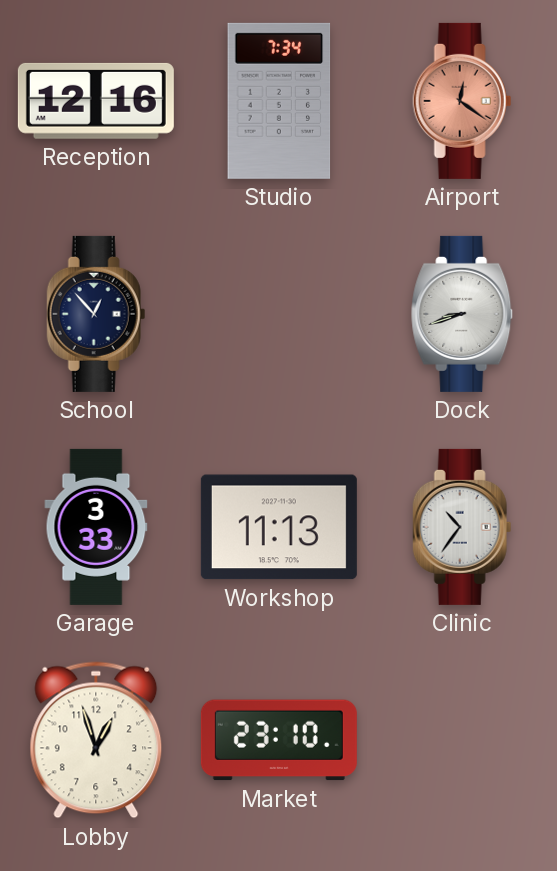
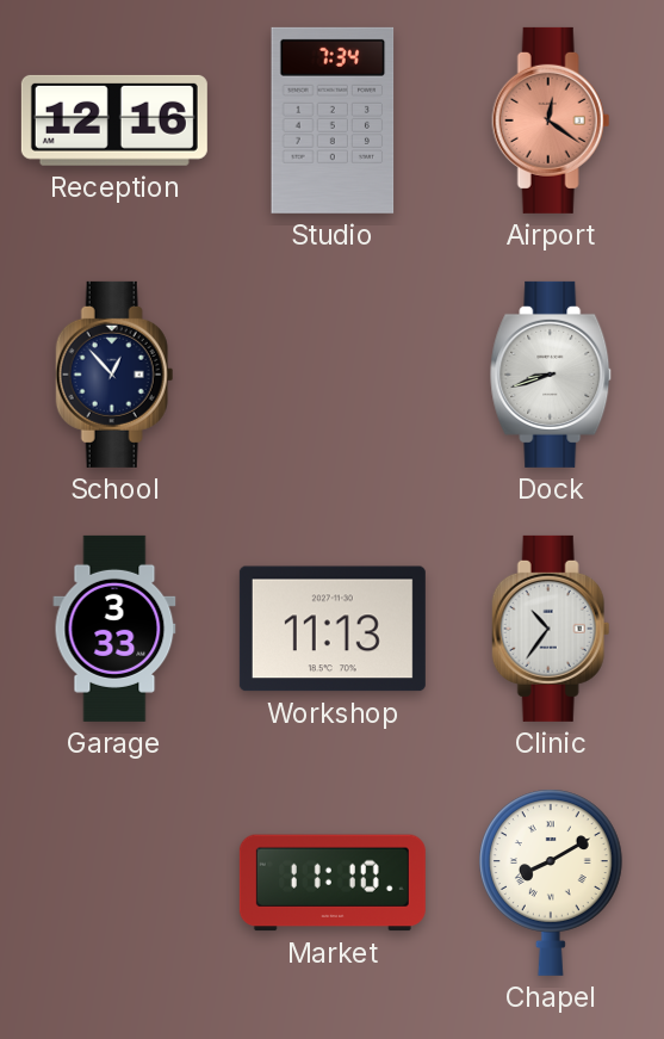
Lobby: 12:57 -> none (96, 740)
Market: 23:10 -> 11:10 (333, 883)
Chapel: none -> 8:10 (551, 883)
